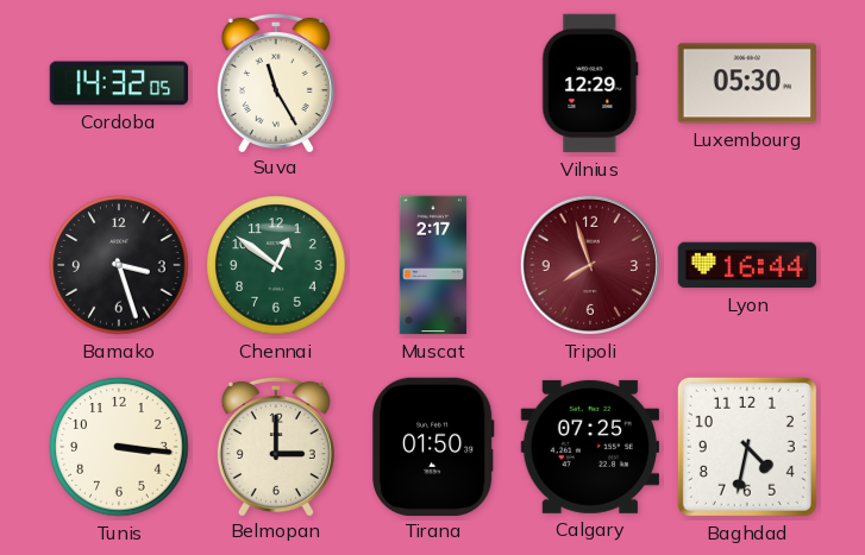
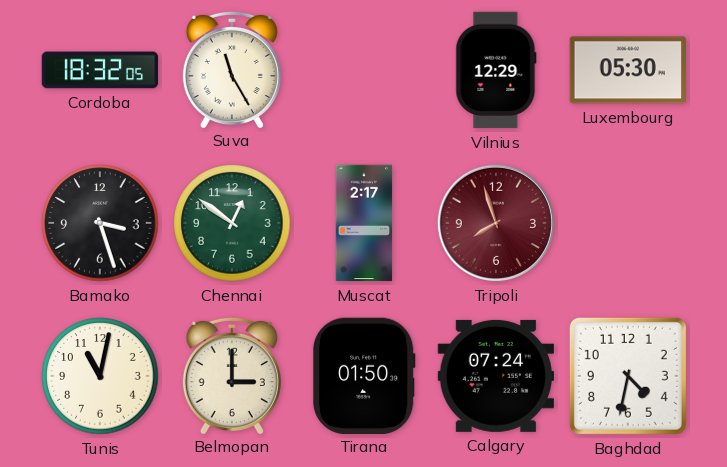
Cordoba: 14:32 -> 18:32 (100, 70)
Lyon: 16:44 -> none (747, 265)
Tunis: 3:16 -> 11:02 (100, 376)
Calgary: 07:25 -> 07:24 (495, 376)
